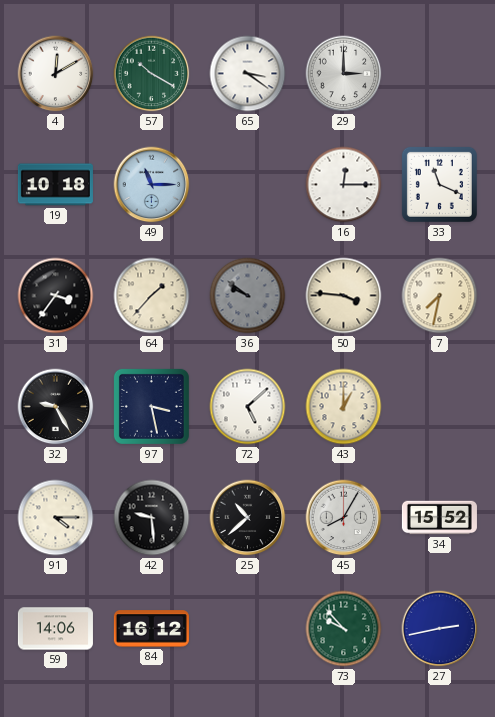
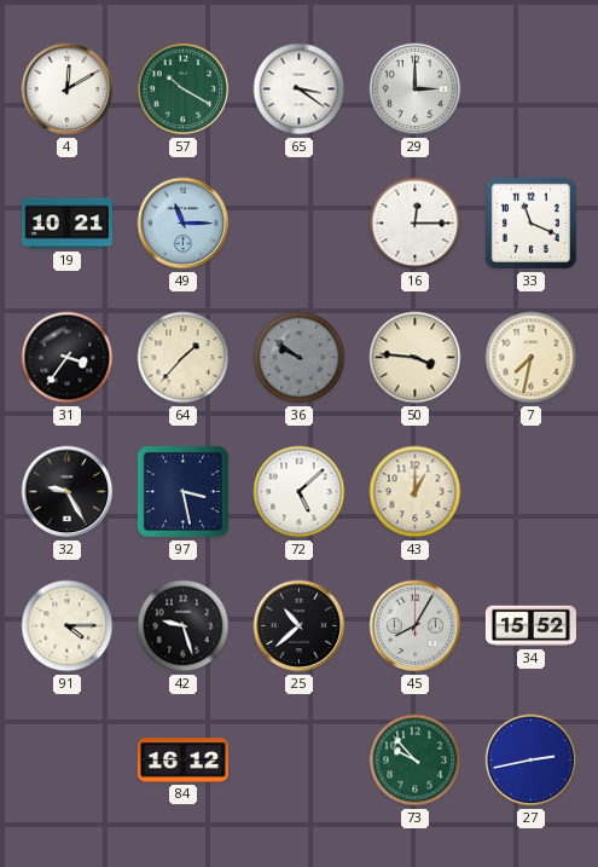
19: 10:18 -> 10:21 (66, 224)
42: 9:29 -> 9:27 (184, 626)
59: 14:06 -> none (55, 629)
